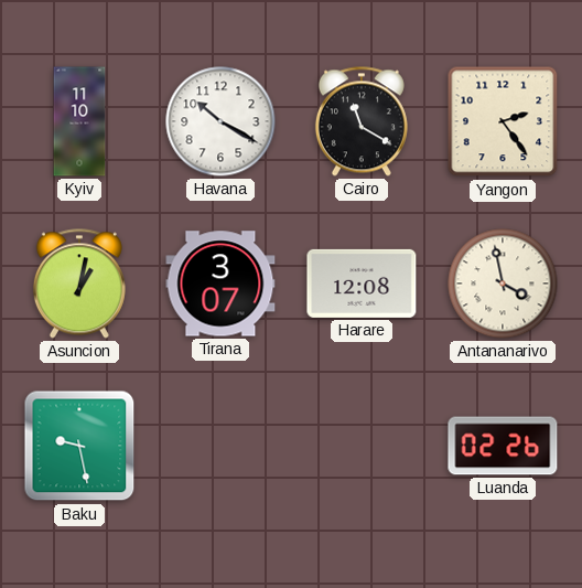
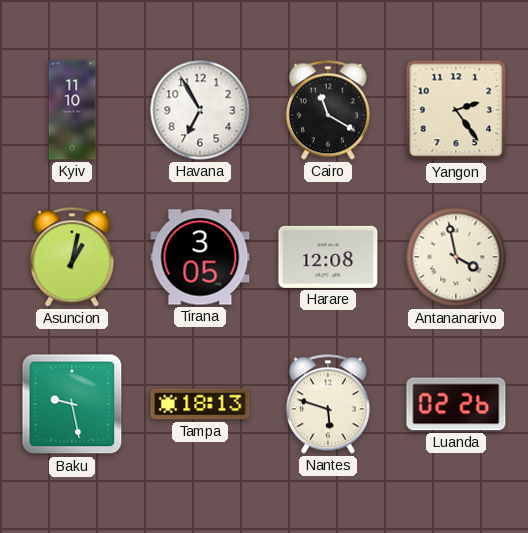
Havana: 10:20 -> 6:55 (200, 110)
Tirana: 3:07 -> 3:05 (200, 257)
Tampa: none -> 18:13 (200, 404)
Nantes: none -> 5:48 (328, 404)
